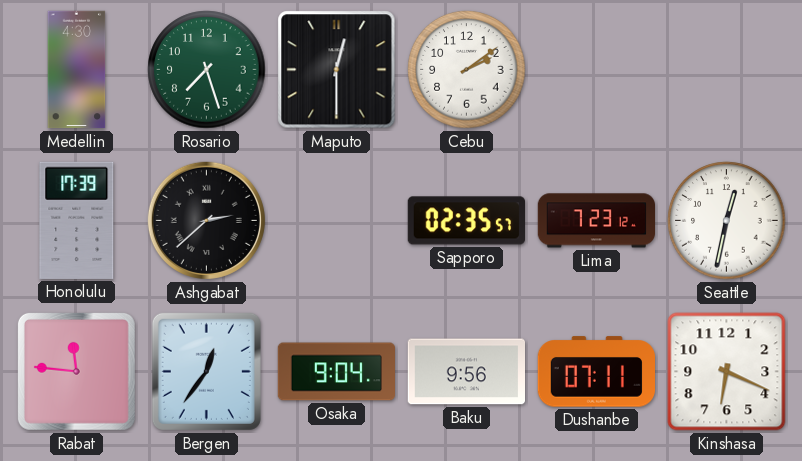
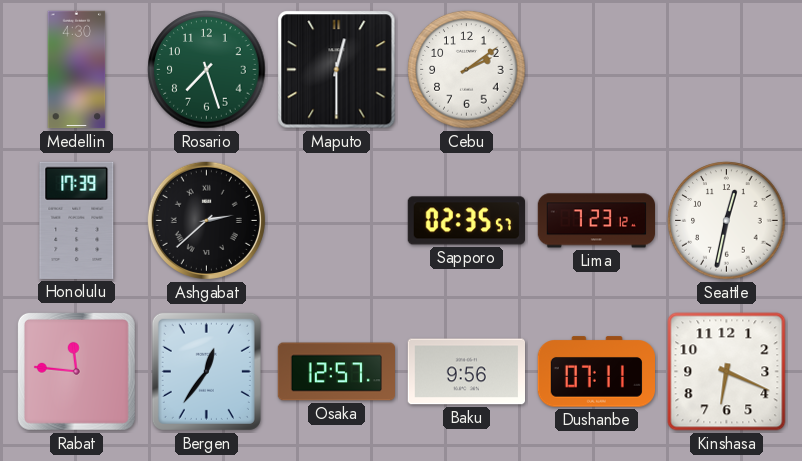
Osaka: 9:04 -> 12:57 (336, 372)
